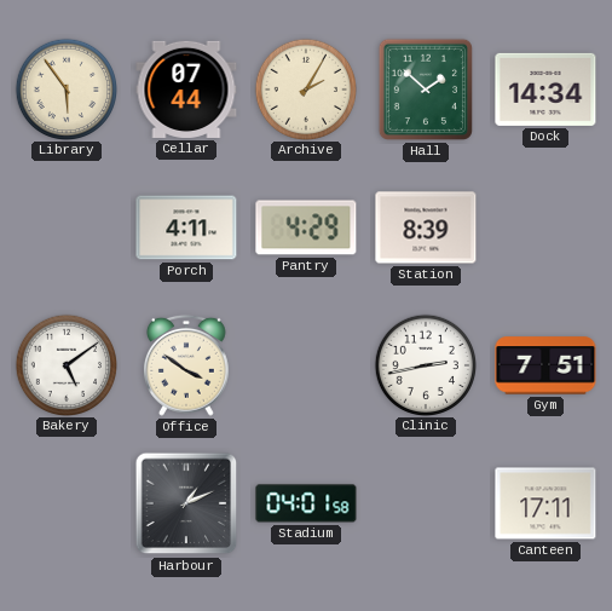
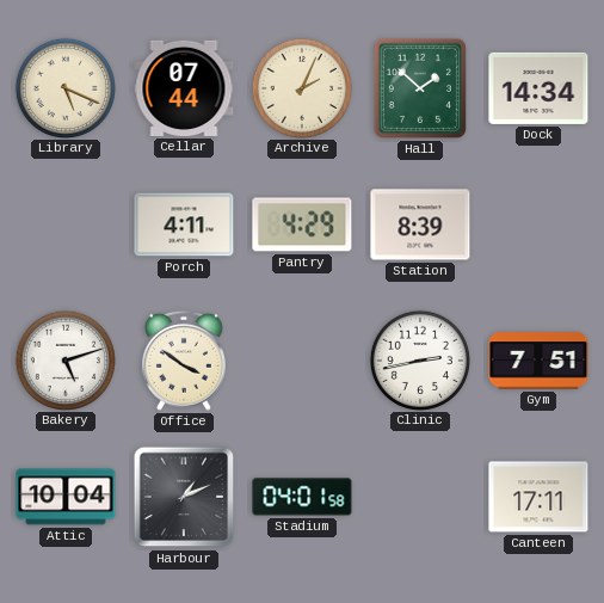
Library: 5:54 -> 5:19 (64, 87)
Archive: 2:05 -> 2:04 (301, 87)
Bakery: 5:09 -> 5:12 (64, 359)
Attic: none -> 10:04 (66, 497)
